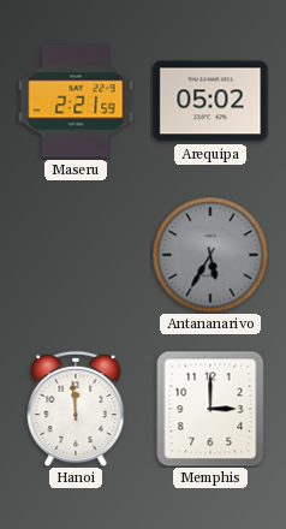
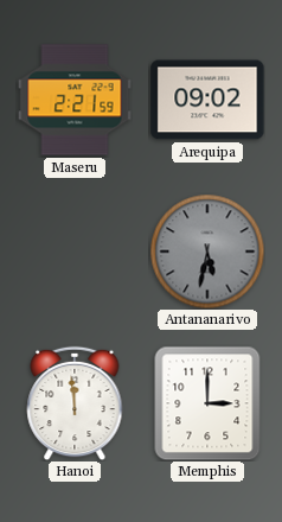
Arequipa: 05:02 -> 09:02 (207, 100)
Antananarivo: 5:35 -> 5:32 (207, 252)
